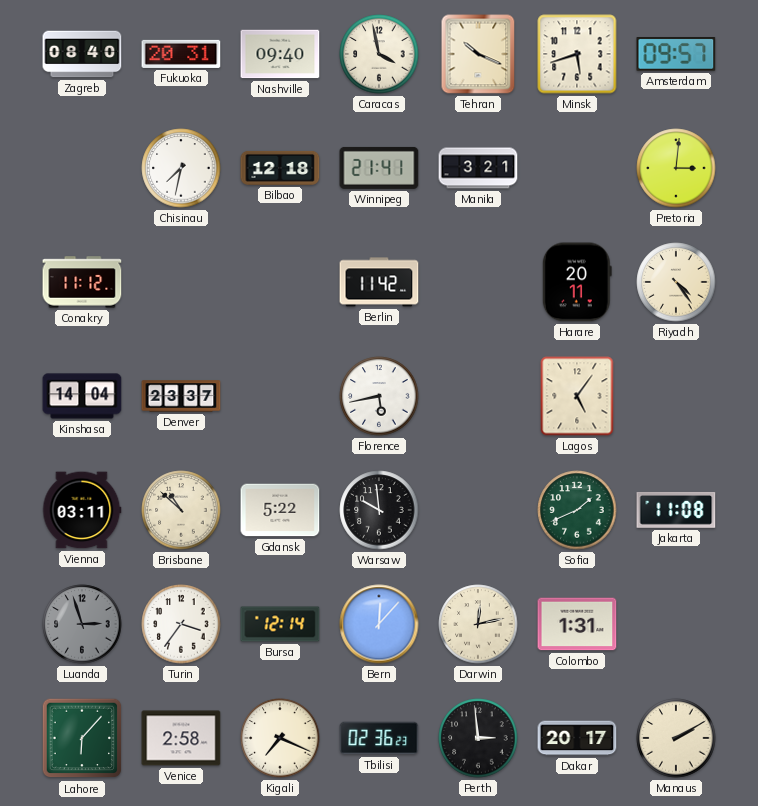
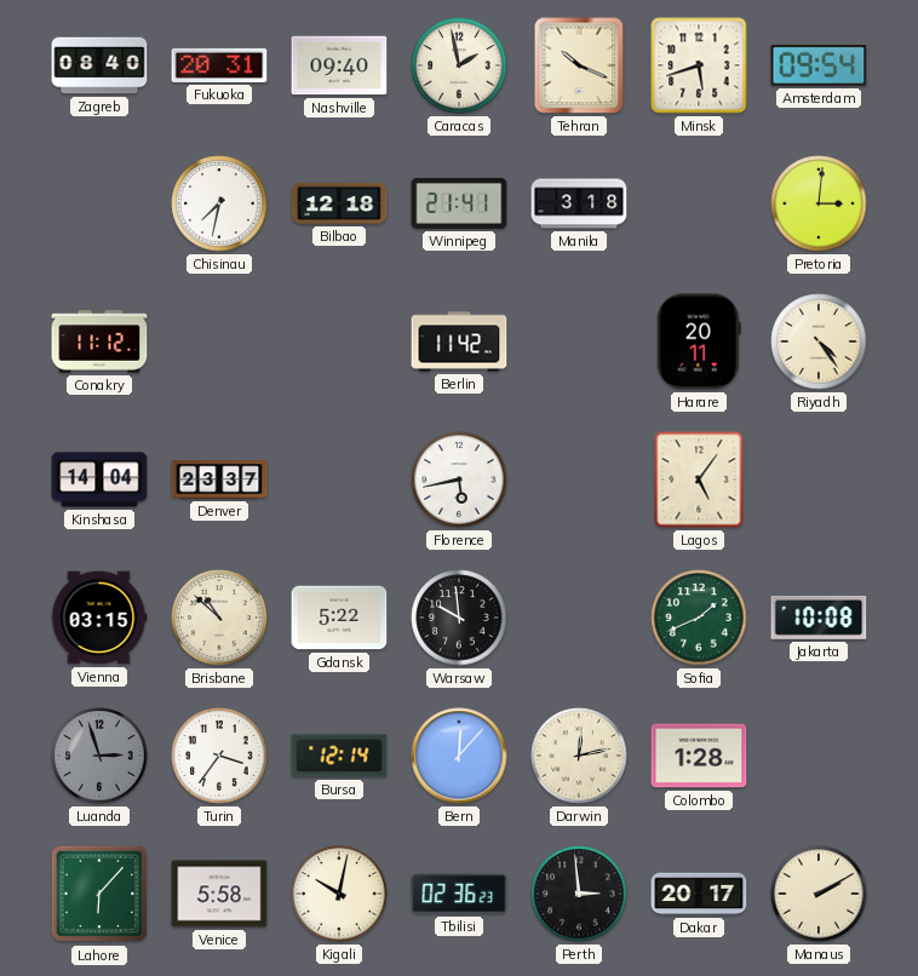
Caracas: 3:58 -> 1:58 (459, 65)
Amsterdam: 09:57 -> 09:54 (819, 67)
Manila: 3:21 -> 3:18 (579, 203)
Vienna: 03:11 -> 03:15 (99, 618)
Jakarta: 11:08 -> 10:08 (819, 618)
Colombo: 1:31 -> 1:28 (699, 756)
Venice: 2:58 -> 5:58 (219, 894)
Kigali: 7:19 -> 10:02 (339, 894)
